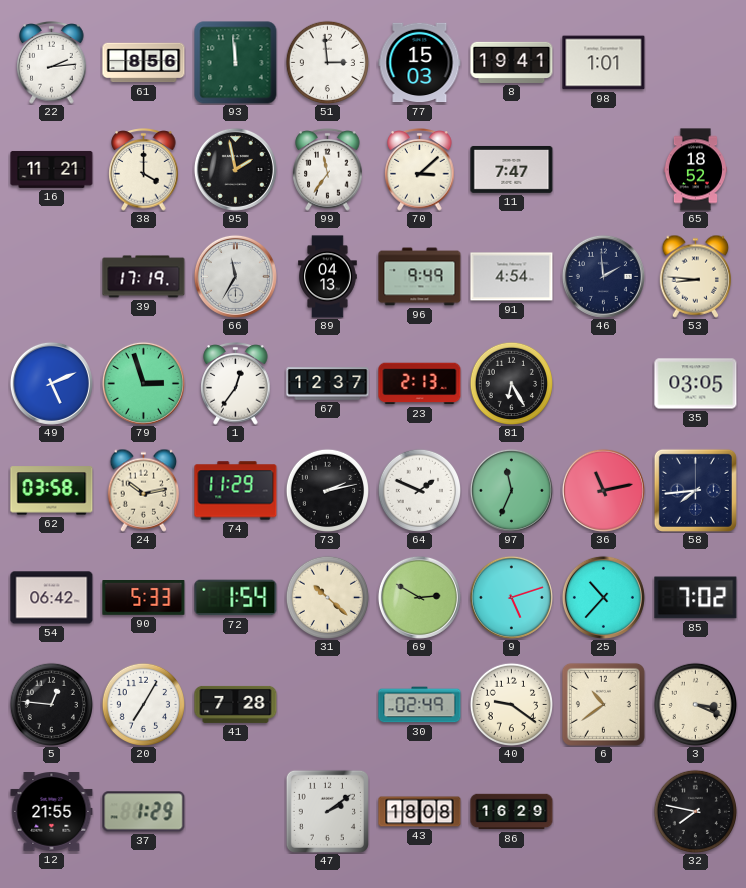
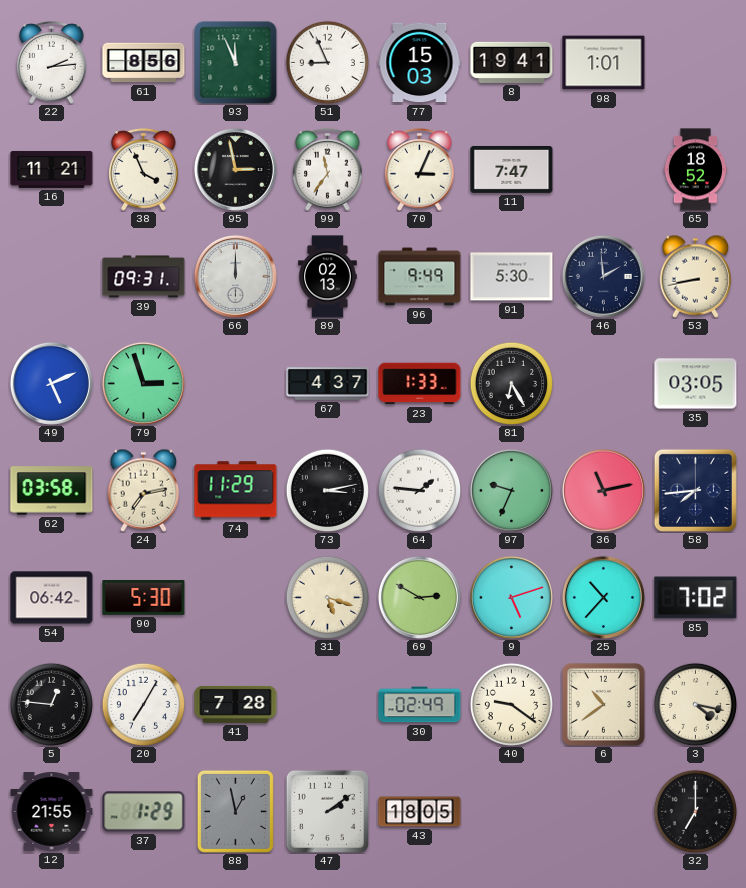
93: 11:59 -> 11:56 (236, 63)
51: 2:59 -> 8:56 (327, 62)
38: 4:00 -> 3:56 (144, 170)
95: 1:58 -> 2:58 (235, 169)
70: 3:08 -> 3:04 (420, 170)
39: 17:19 -> 09:31 (144, 277)
66: 11:35 -> 12:00 (235, 276)
89: 04:13 -> 02:13 (328, 277)
91: 4:54 -> 5:30 (512, 277)
53: 8:46 -> 8:43 (696, 276)
1: 12:36 -> none (236, 384)
67: 12:37 -> 4:37 (328, 384)
23: 2:13 -> 1:33 (420, 384)
24: 10:13 -> 7:13 (144, 490)
73: 2:13 -> 3:13 (327, 490)
64: 1:49 -> 1:46 (419, 490)
97: 11:34 -> 9:34 (511, 490)
90: 5:33 -> 5:30 (144, 598)
72: 1:54 -> none (236, 598)
31: 10:22 -> 5:18 (327, 597)
3: 3:19 -> 4:17 (695, 704)
88: none -> 12:58 (235, 811)
43: 18:08 -> 18:05 (420, 812)
86: 16:29 -> none (512, 812)
32: 7:47 -> 7:00 (695, 811)
